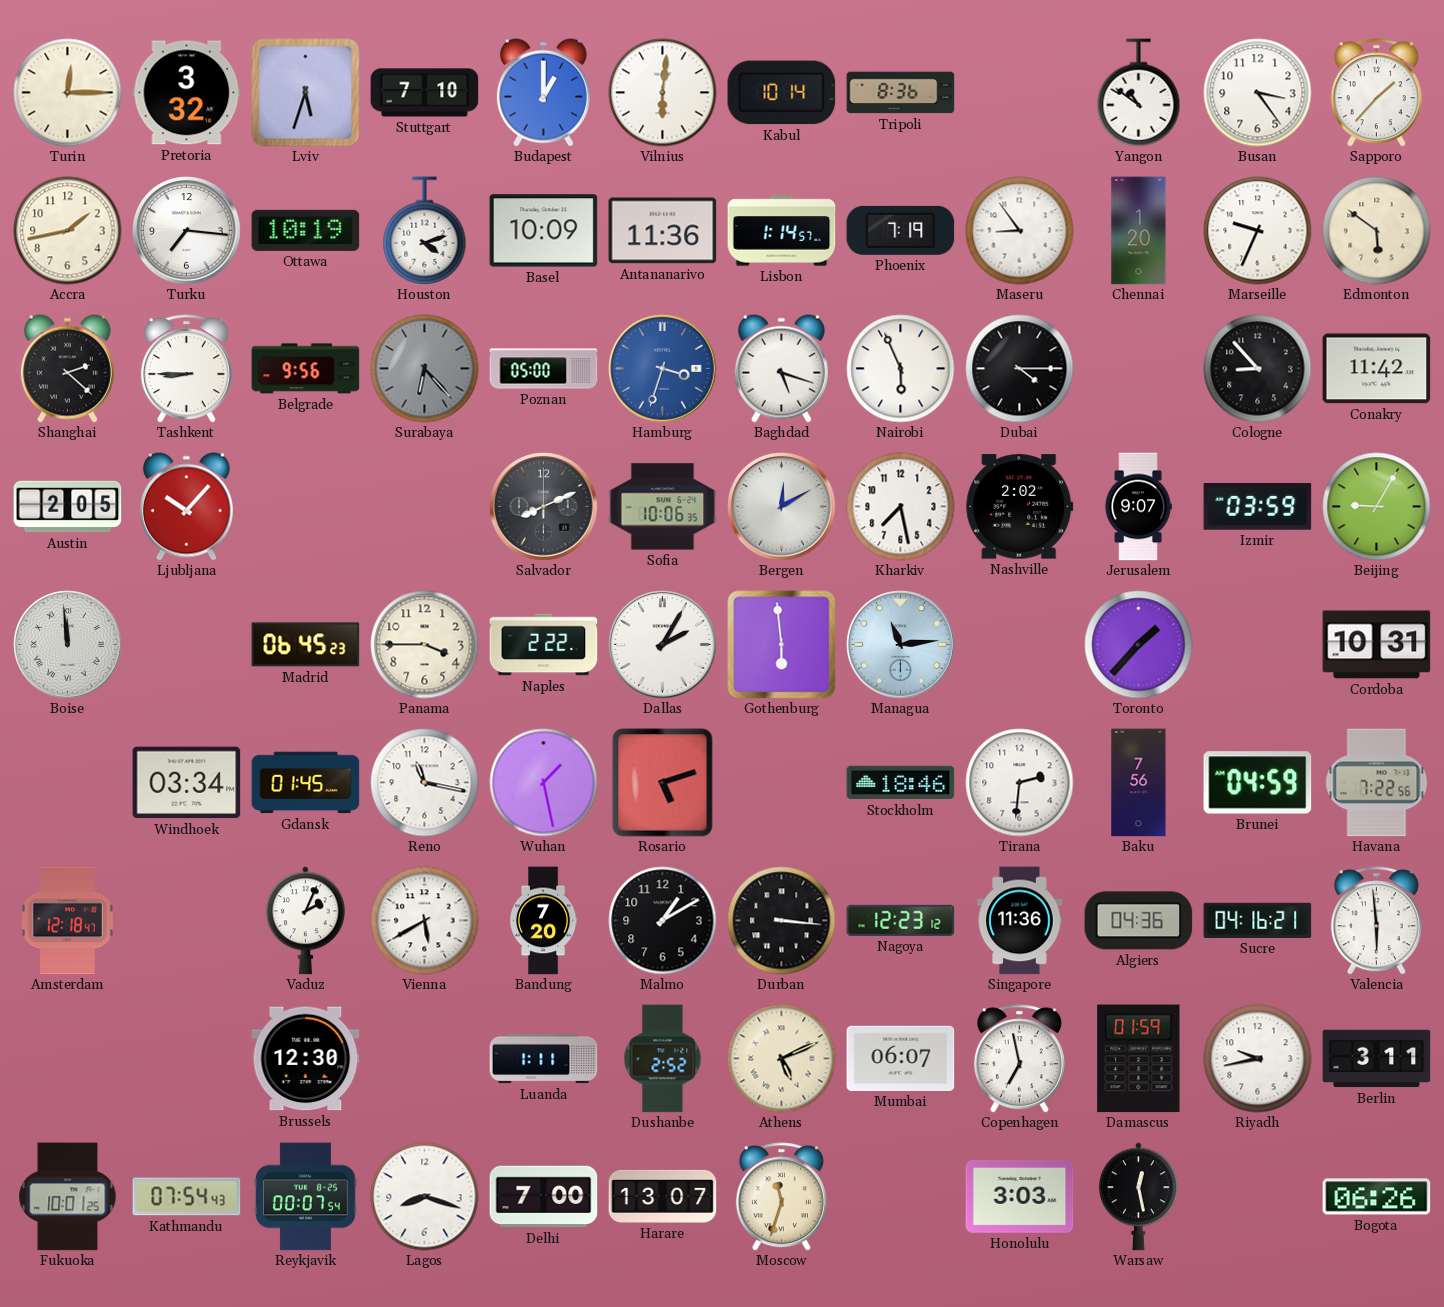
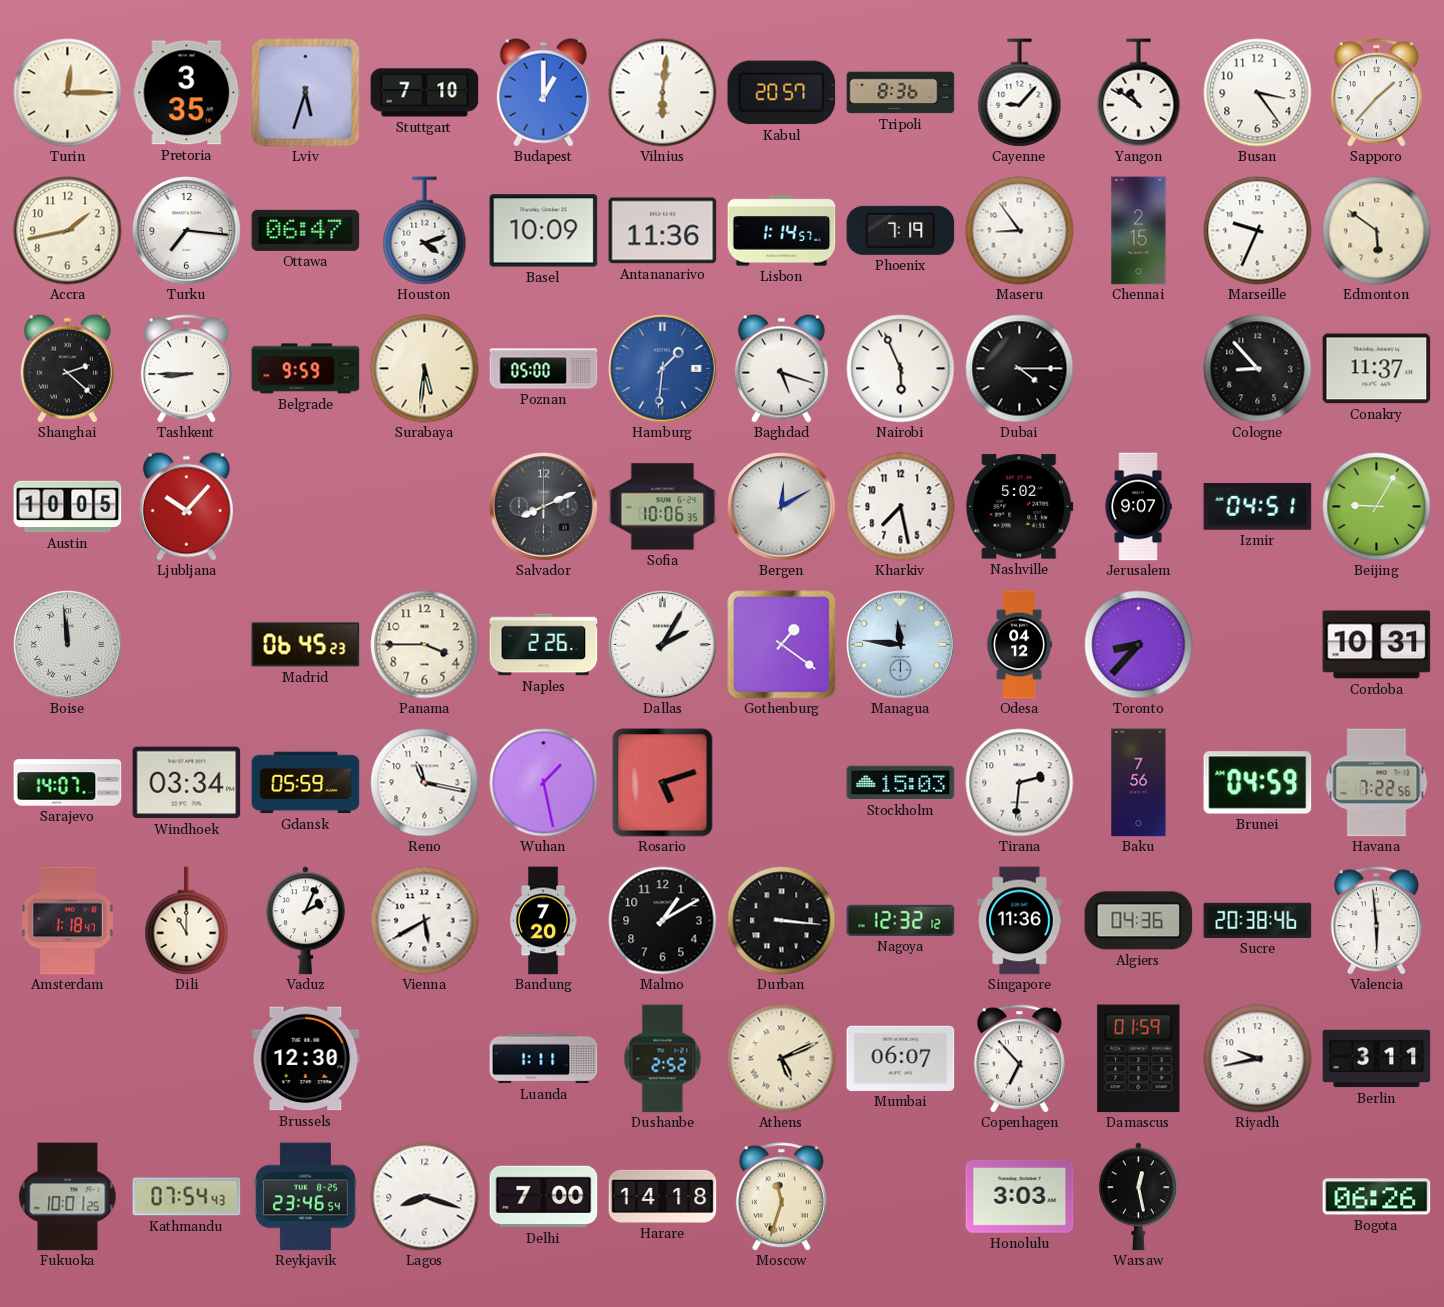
Pretoria: 3:32 -> 3:35 (187, 93)
Kabul: 10:14 -> 20:57 (782, 93)
Cayenne: none -> 9:07 (1020, 93)
Ottawa: 10:19 -> 06:47 (306, 230)
Chennai: 1:20 -> 2:15 (1139, 231)
Belgrade: 9:56 -> 9:59 (306, 369)
Surabaya: 6:23 -> 5:31 (425, 369)
Surabaya dial: grey -> cream (425, 369)
Hamburg: 3:33 -> 1:31 (663, 369)
Conakry: 11:42 -> 11:37 (1377, 369)
Austin: 2:05 -> 10:05 (68, 507)
Nashville: 2:02 -> 5:02 (1020, 507)
Izmir: 03:59 -> 04:51 (1258, 507)
Naples: 2:22 -> 2:26 (544, 645)
Gothenburg: 5:59 -> 1:21 (782, 645)
Managua: 11:14 -> 11:46 (901, 645)
Odesa: none -> 04:12 (1020, 645)
Toronto: 1:37 -> 8:37 (1139, 645)
Sarajevo: none -> 14:07 (68, 783)
Gdansk: 01:45 -> 05:59 (306, 783)
Stockholm: 18:46 -> 15:03 (901, 783)
Amsterdam: 12:18 -> 1:18 (67, 921)
Dili: none -> 11:00 (187, 921)
Nagoya: 12:23 -> 12:32 (901, 920)
Sucre: 04:16 -> 20:38 (1258, 920)
Copenhagen: 6:58 -> 6:53 (1019, 1059)
Reykjavik: 00:07 -> 23:46 (305, 1197)
Harare: 13:07 -> 14:18 (663, 1196)
